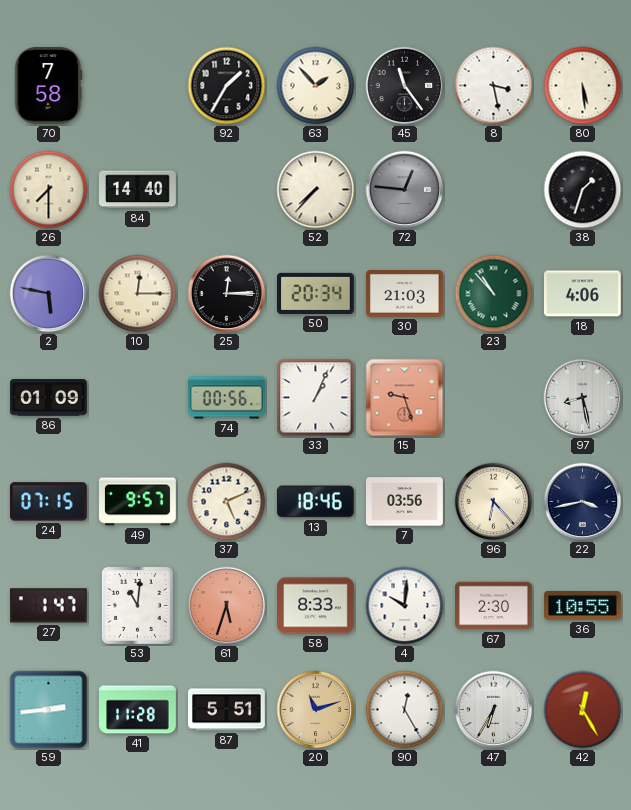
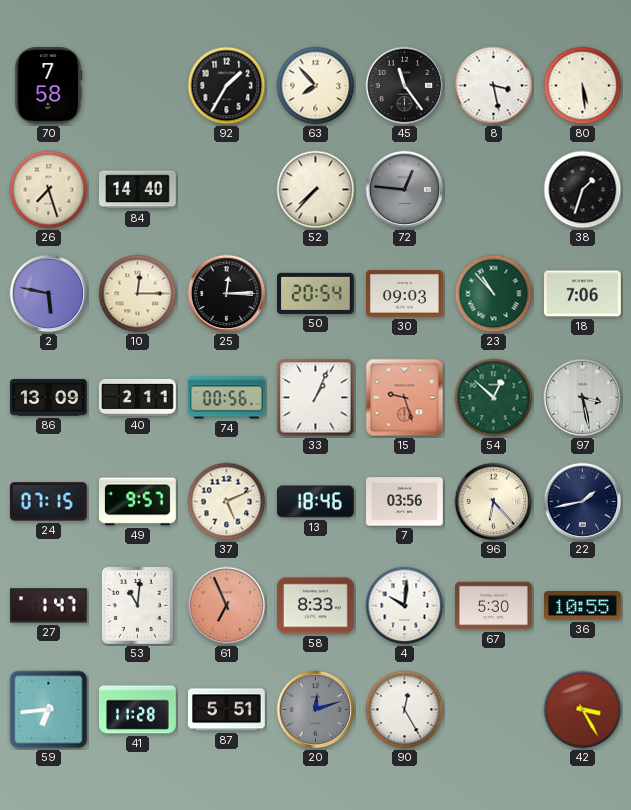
63: 1:53 -> 7:53 (316, 86)
26: 7:30 -> 7:27 (49, 190)
50: 20:34 -> 20:54 (316, 293)
30: 21:03 -> 09:03 (405, 294)
18: 4:06 -> 7:06 (583, 294)
86: 01:09 -> 13:09 (49, 398)
40: none -> 2:11 (138, 397)
54: none -> 12:52 (494, 398)
97: 8:28 -> 3:28 (583, 398)
22: 3:43 -> 1:43 (583, 502)
61: 5:33 -> 6:56 (227, 606)
67: 2:30 -> 5:30 (494, 606)
59: 2:44 -> 6:44 (49, 710)
20: 11:12 -> 12:12 (316, 710)
20 dial: champagne -> grey (316, 710)
47: 6:35 -> none (494, 710)
42: 12:25 -> 3:25 (583, 710)
